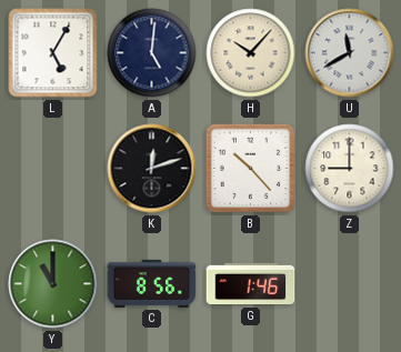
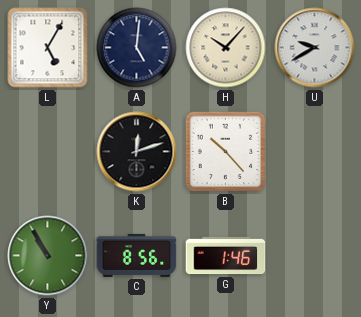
U: 11:40 -> 9:40 (315, 48)
Z: 9:00 -> none (350, 169)
Y: 11:00 -> 10:55 (48, 256)
